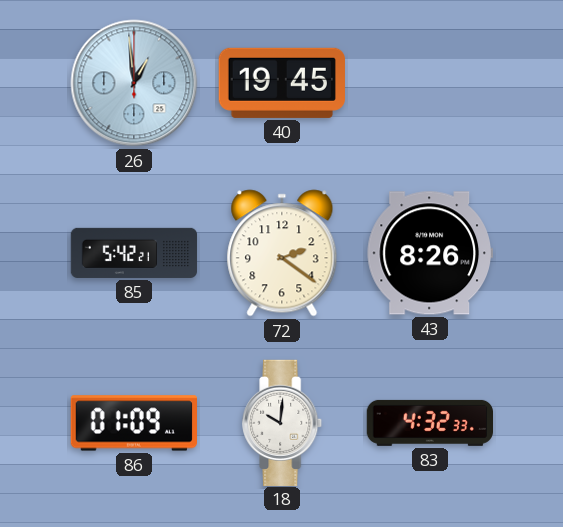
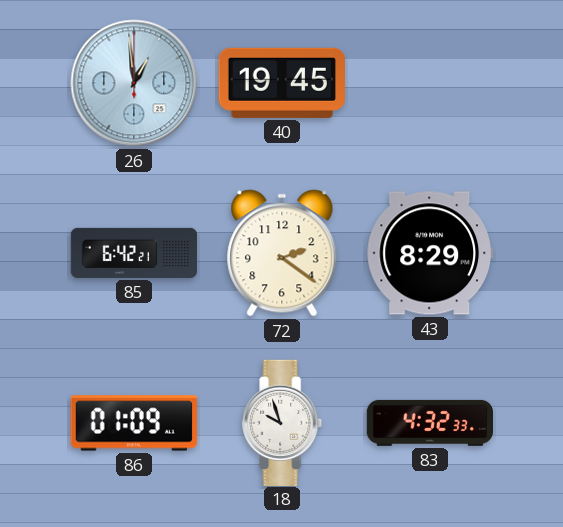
85: 5:42 -> 6:42 (134, 253)
43: 8:26 -> 8:29 (429, 253)
18: 10:01 -> 9:57 (283, 422)
